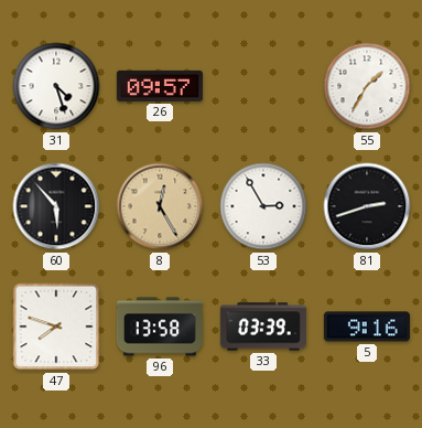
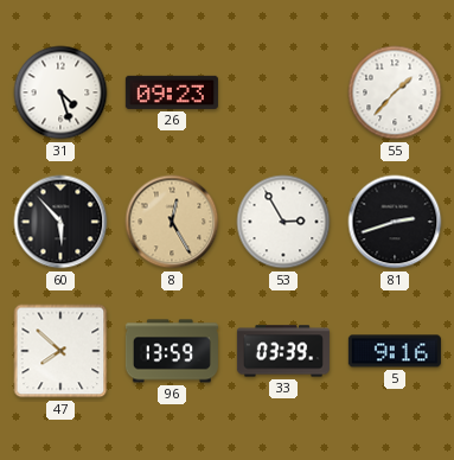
26: 09:57 -> 09:23 (172, 92)
55: 1:35 -> 1:37 (395, 92)
47: 7:48 -> 7:52 (60, 351)
96: 13:58 -> 13:59 (172, 351)
